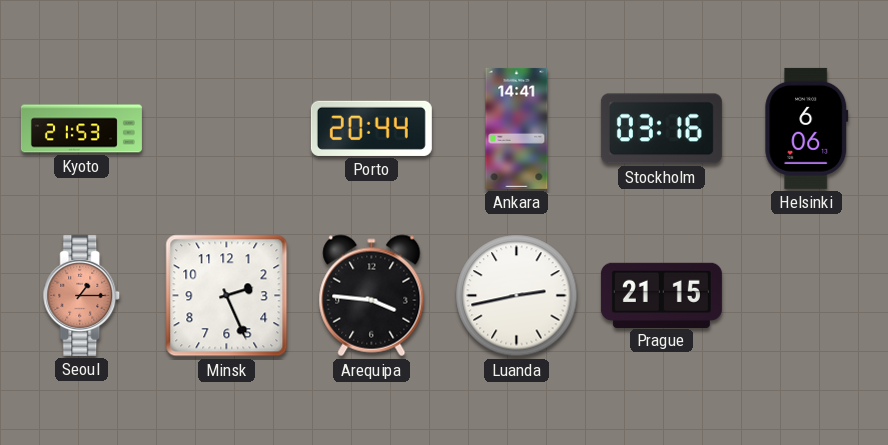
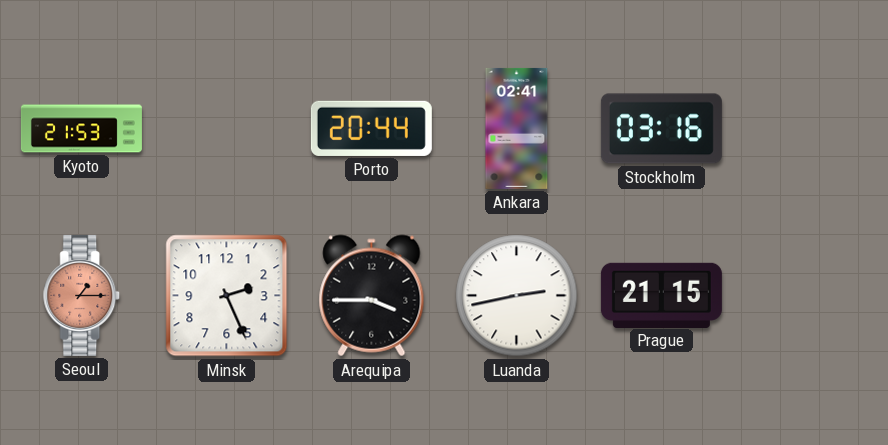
Ankara: 14:41 -> 02:41 (517, 128)
Helsinki: 6:06 -> none (807, 128)
Arequipa: 3:46 -> 3:45 (372, 296)
